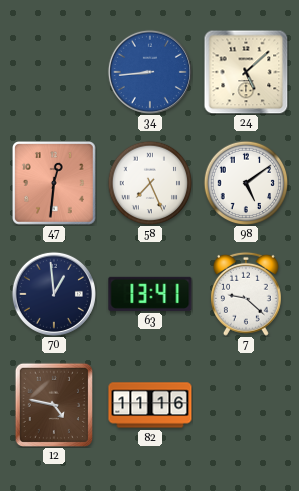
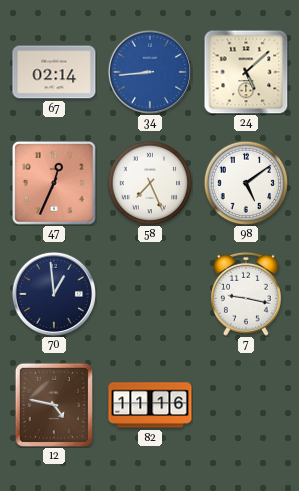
67: none -> 02:14 (54, 72)
47: 12:31 -> 12:34 (55, 184)
63: 13:41 -> none (150, 294)
7: 9:22 -> 9:17 (246, 294)
